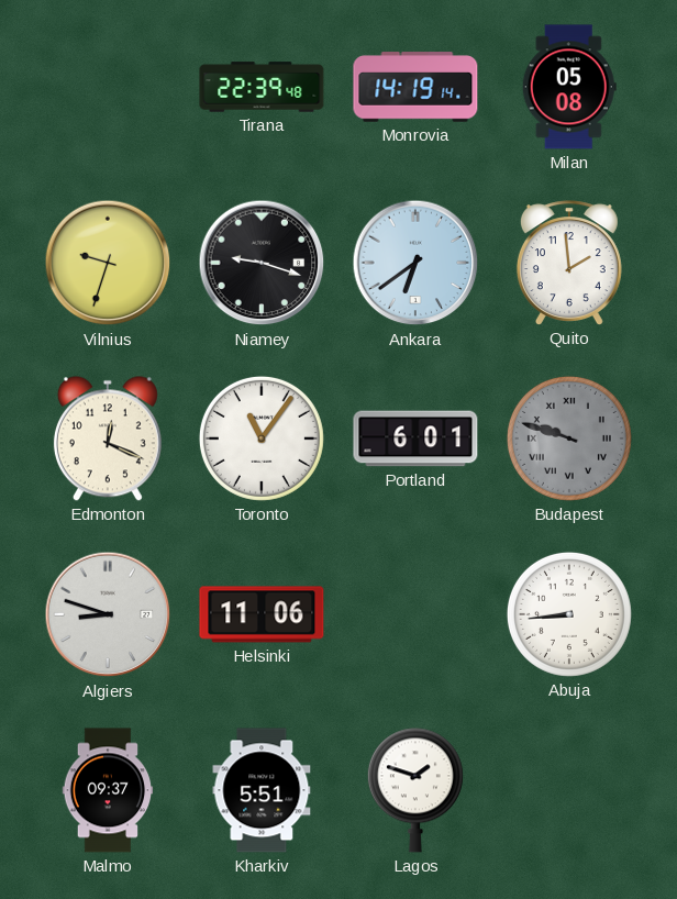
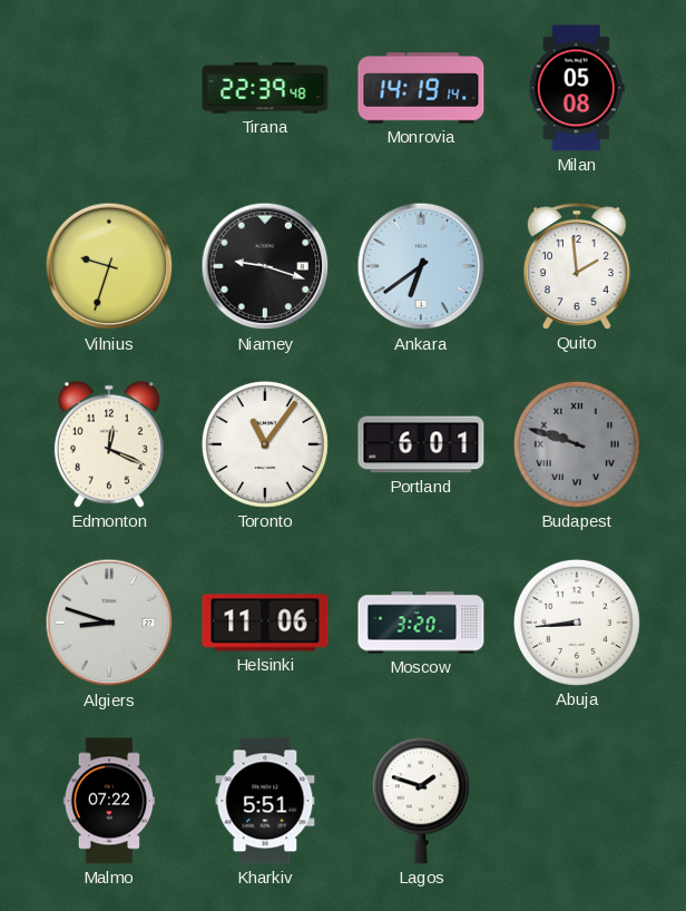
Moscow: none -> 3:20 (421, 623)
Malmo: 09:37 -> 07:22 (109, 801)
